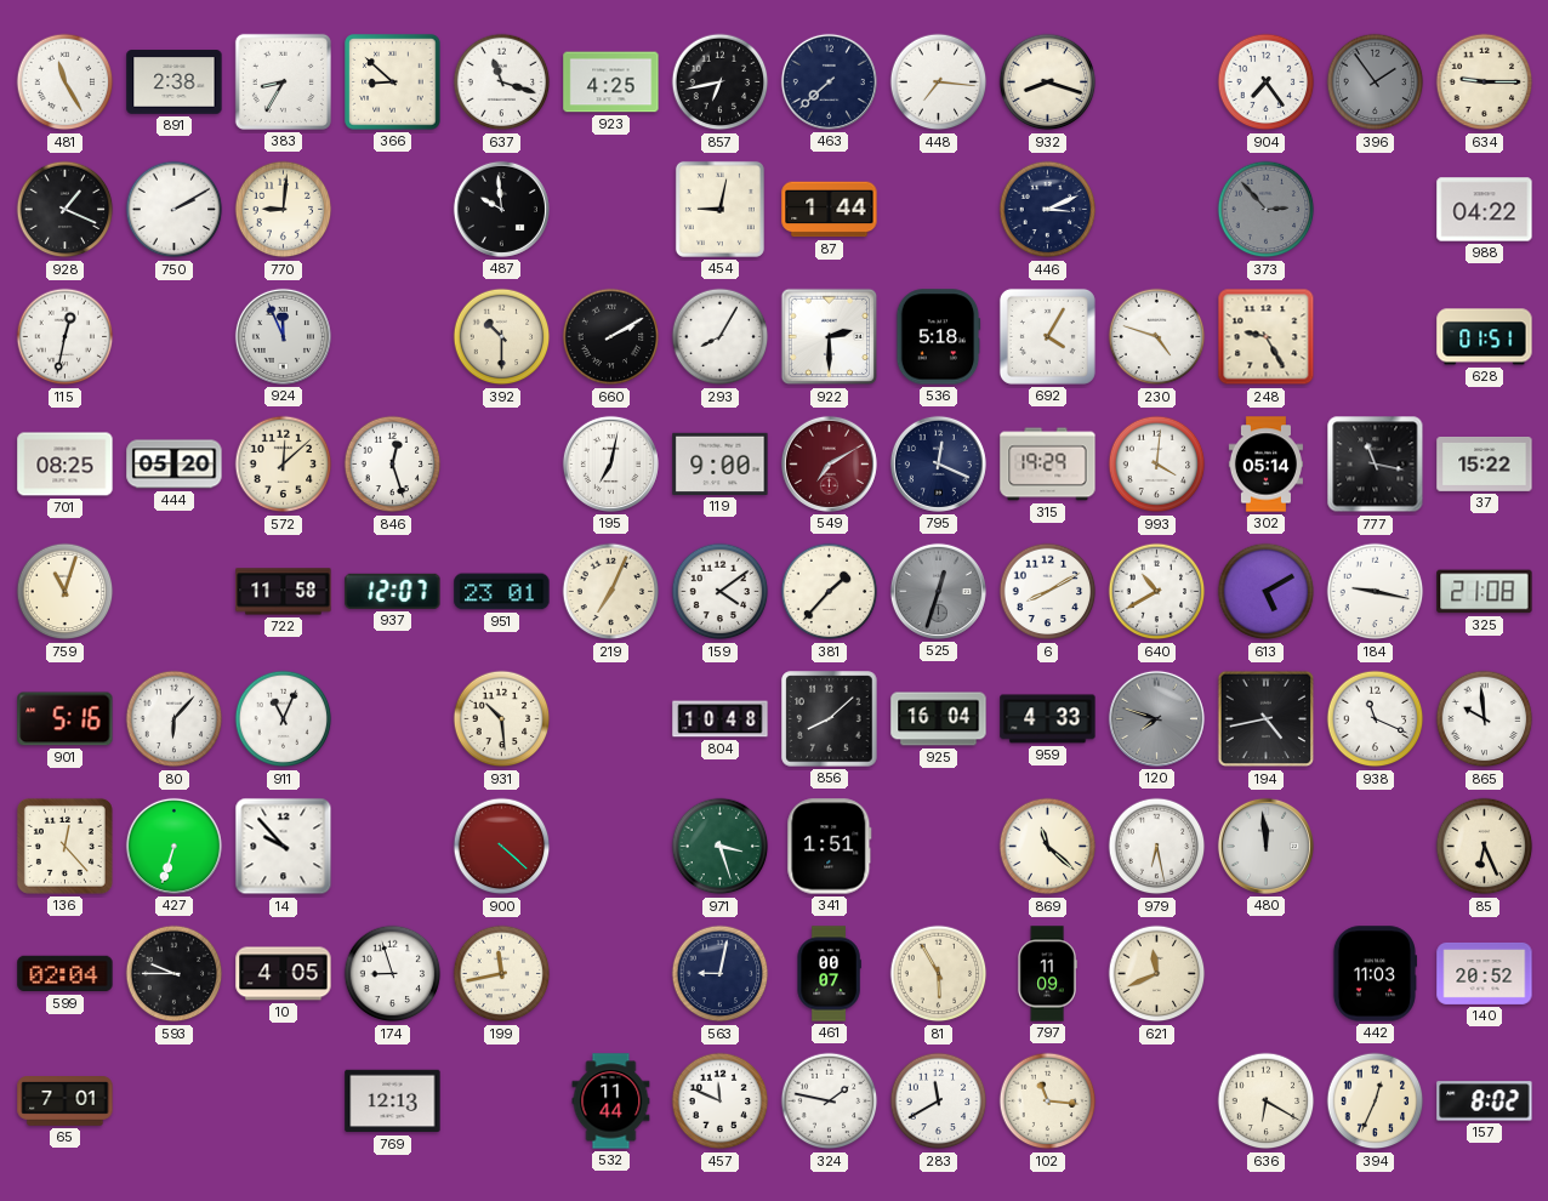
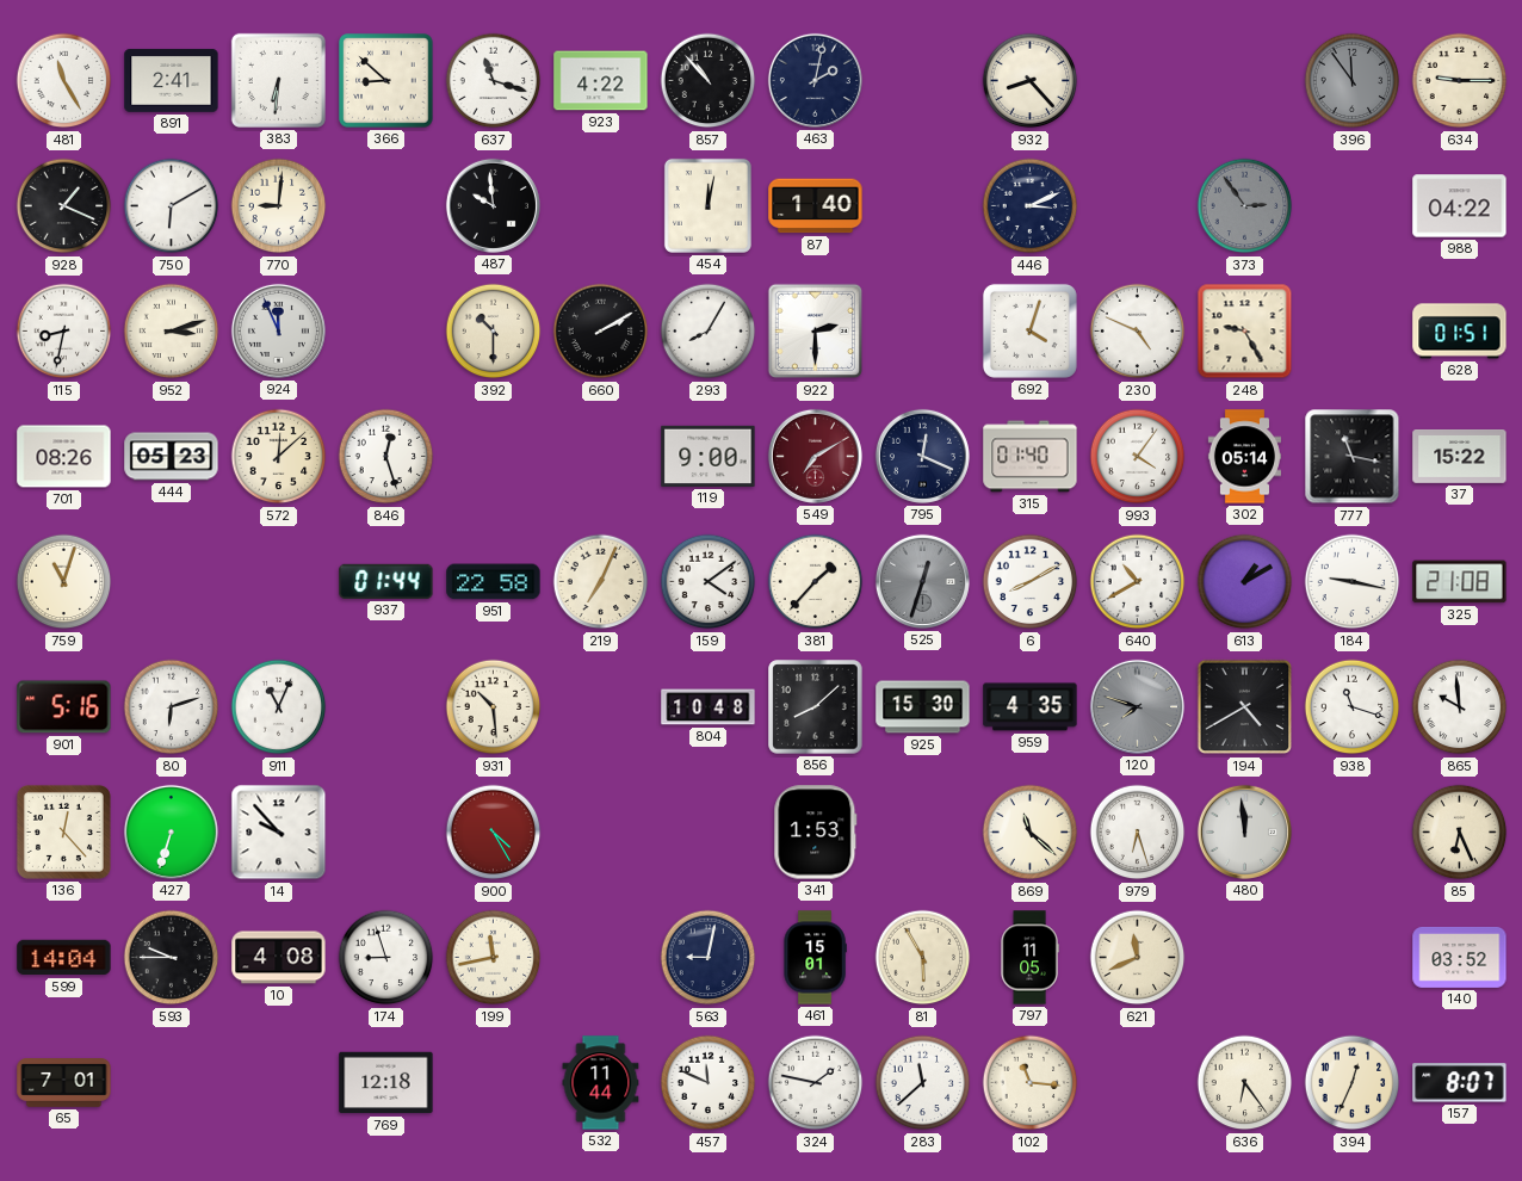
891: 2:38 -> 2:41 (172, 81)
383: 8:35 -> 6:31 (278, 80)
923: 4:25 -> 4:22 (601, 81)
857: 6:43 -> 10:53 (709, 81)
463: 7:38 -> 2:02 (815, 80)
448: 7:16 -> none (939, 82)
932: 8:18 -> 8:23 (1031, 81)
904: 7:24 -> none (1267, 82)
396: 1:54 -> 11:54 (1353, 81)
750: 2:10 -> 6:10 (172, 206)
454: 9:02 -> 12:02 (707, 205)
87: 1:44 -> 1:40 (816, 206)
373: 2:53 -> 2:54 (1245, 206)
115: 12:32 -> 8:32 (64, 332)
952: none -> 3:12 (172, 332)
536: 5:18 -> none (938, 337)
692: 4:05 -> 4:03 (1029, 330)
230: 4:48 -> 4:49 (1138, 332)
701: 08:25 -> 08:26 (64, 457)
444: 05:20 -> 05:23 (172, 457)
195: 7:02 -> none (610, 463)
315: 19:29 -> 01:40 (1031, 457)
993: 4:01 -> 4:06 (1138, 457)
722: 11:58 -> none (284, 592)
937: 12:07 -> 01:44 (386, 581)
951: 23:01 -> 22:58 (494, 582)
613: 5:10 -> 1:10 (1245, 582)
80: 6:07 -> 6:12 (172, 707)
925: 16:04 -> 15:30 (923, 707)
959: 4:33 -> 4:35 (1031, 707)
194: 4:43 -> 4:40 (1245, 707)
938: 11:19 -> 11:18 (1353, 707)
900: 4:22 -> 4:25 (494, 833)
971: 3:27 -> none (721, 847)
341: 1:51 -> 1:53 (816, 833)
979: 6:28 -> 6:27 (1138, 833)
599: 02:04 -> 14:04 (64, 958)
10: 4:05 -> 4:08 (279, 958)
461: 00:07 -> 15:01 (815, 958)
797: 11:09 -> 11:05 (1029, 958)
442: 11:03 -> none (1375, 974)
140: 20:52 -> 03:52 (1460, 957)
769: 12:13 -> 12:18 (386, 1083)
283: 11:40 -> 11:38 (923, 1083)
636: 6:20 -> 6:24 (1245, 1083)
157: 8:02 -> 8:07 (1460, 1083)
